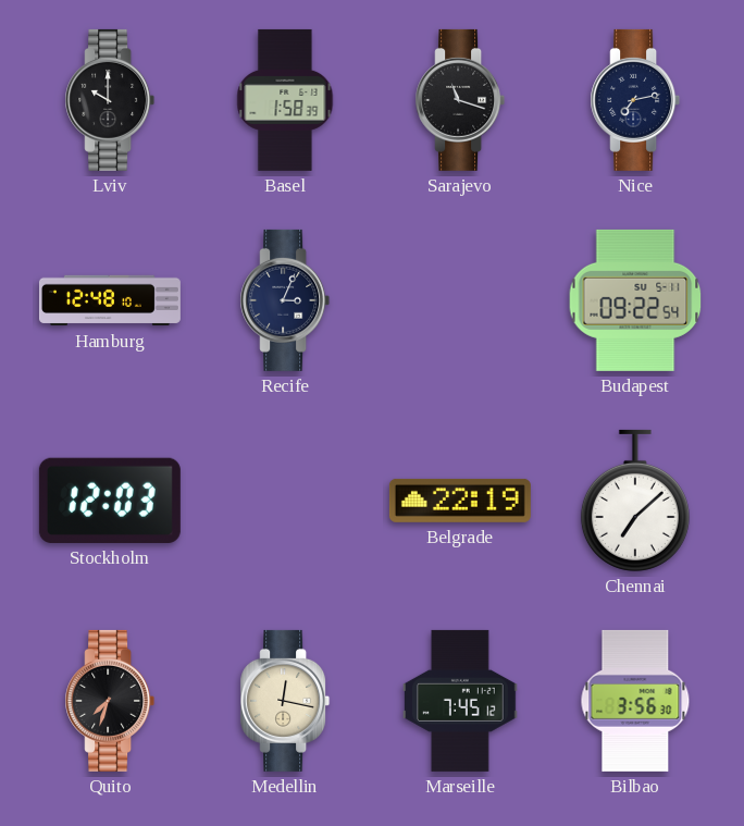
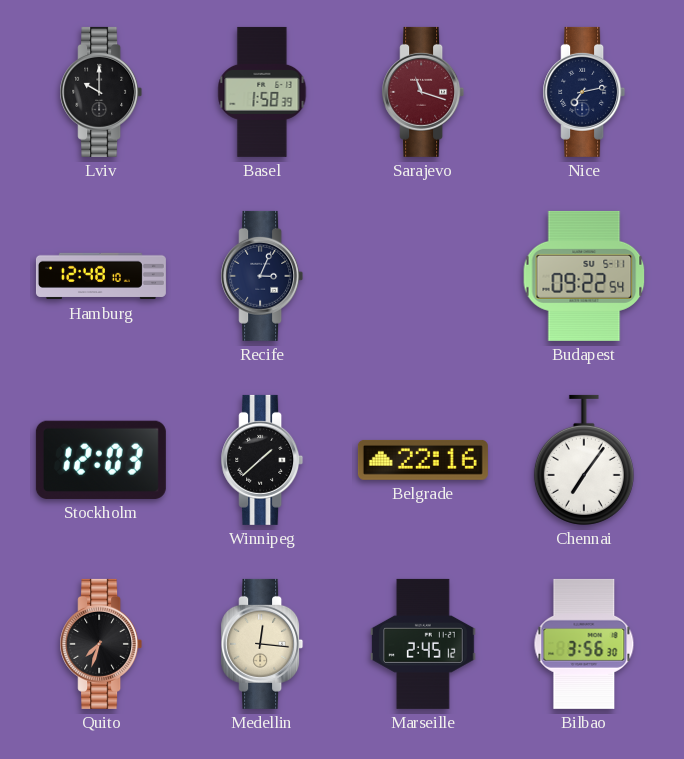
Sarajevo dial: black -> burgundy (423, 92)
Winnipeg: none -> 1:38 (262, 460)
Belgrade: 22:19 -> 22:16 (423, 460)
Chennai: 7:08 -> 7:06 (584, 460)
Medellin: 12:17 -> 12:16 (262, 644)
Marseille: 7:45 -> 2:45 (423, 644)
